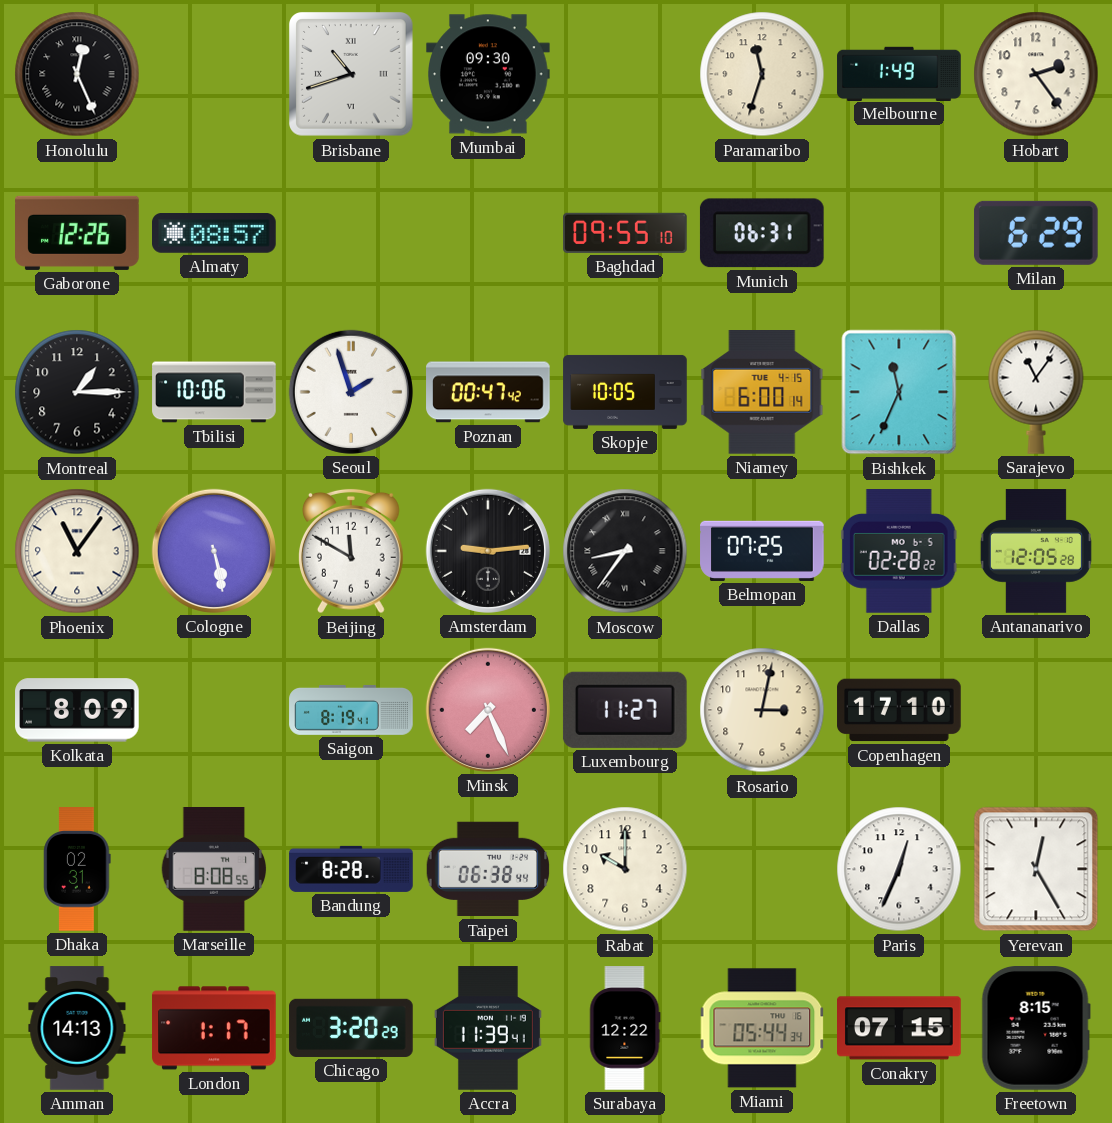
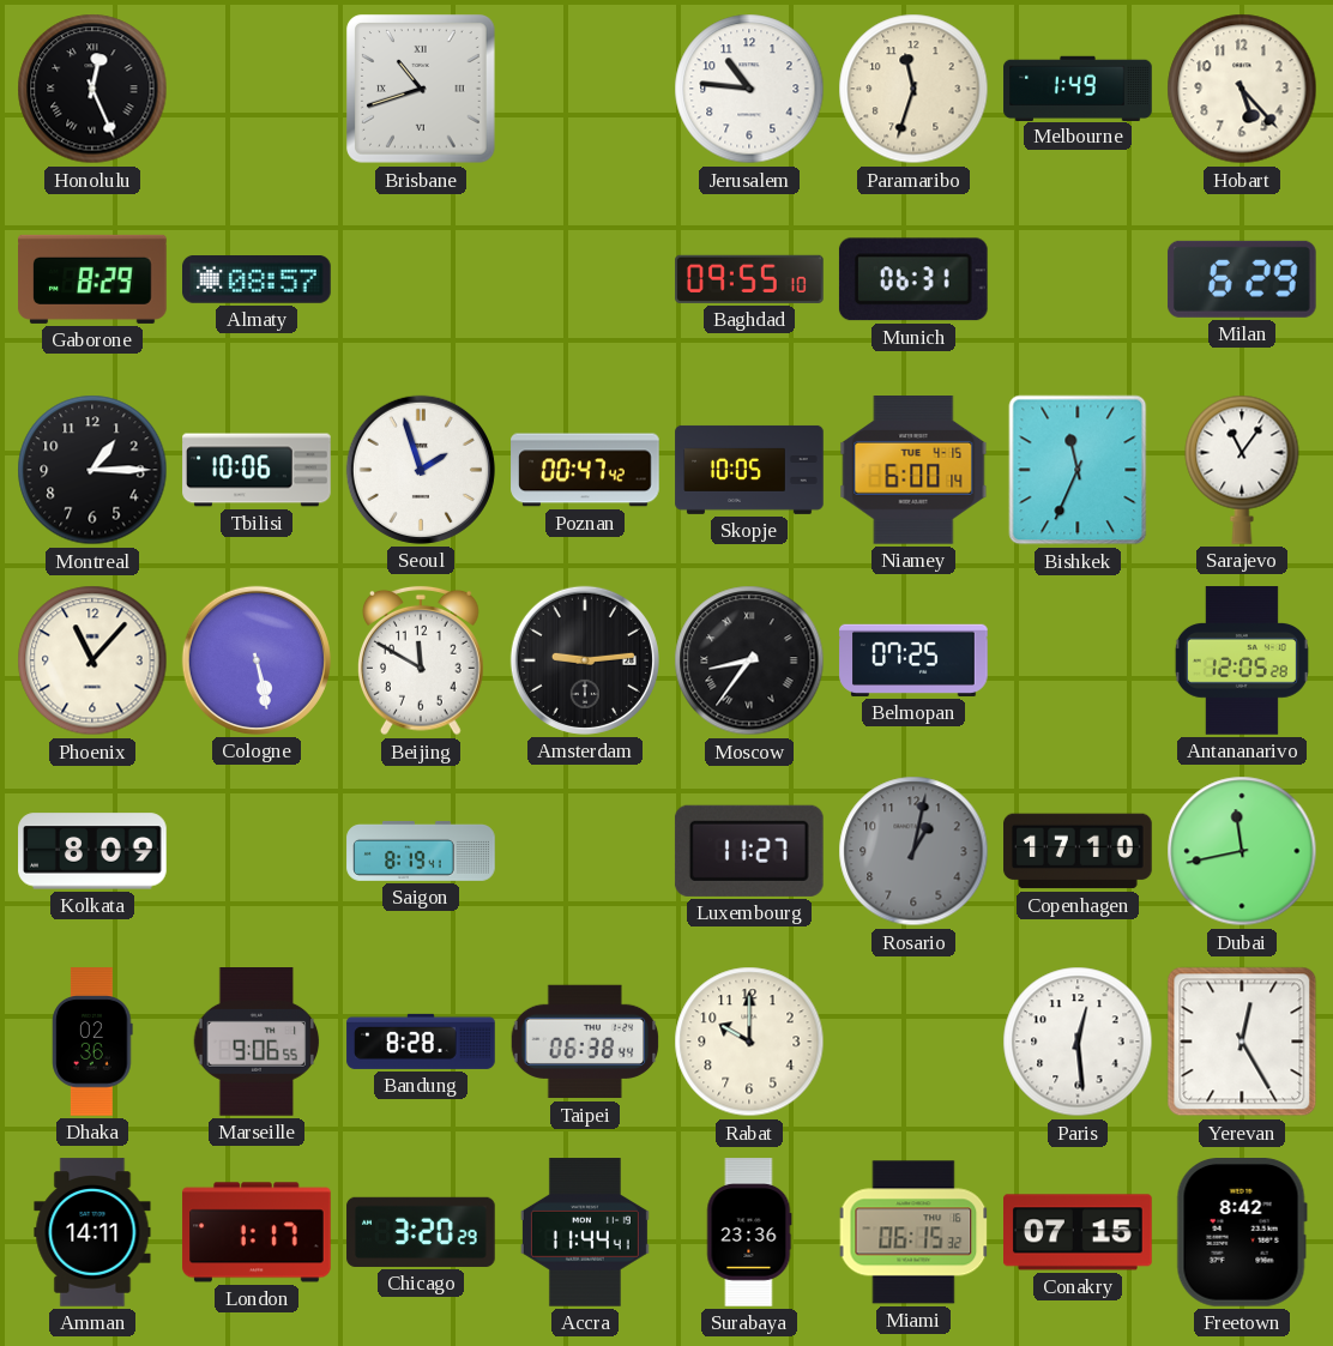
Mumbai: 09:30 -> none (489, 74)
Jerusalem: none -> 10:46 (749, 89)
Hobart: 2:24 -> 5:23 (1242, 89)
Gaborone: 12:26 -> 8:29 (92, 279)
Phoenix: 11:06 -> 11:07 (92, 660)
Dallas: 02:28 -> none (899, 551)
Minsk: 7:26 -> none (488, 710)
Rosario: 3:02 -> 1:02 (913, 851)
Rosario dial: cream -> grey (913, 851)
Dubai: none -> 11:43 (1242, 851)
Dhaka: 02:31 -> 02:36 (92, 1042)
Marseille: 8:08 -> 9:06 (257, 1043)
Paris: 12:34 -> 12:29 (1078, 1042)
Amman: 14:13 -> 14:11 (92, 1232)
Accra: 11:39 -> 11:44 (585, 1232)
Surabaya: 12:22 -> 23:36 (749, 1232)
Miami: 05:44 -> 06:15 (913, 1232)
Freetown: 8:15 -> 8:42 (1242, 1233)
